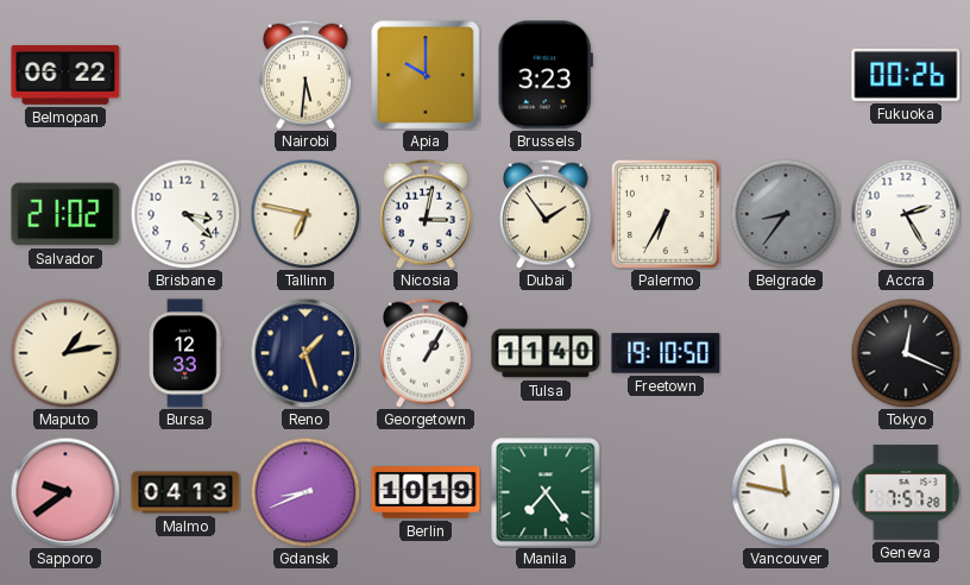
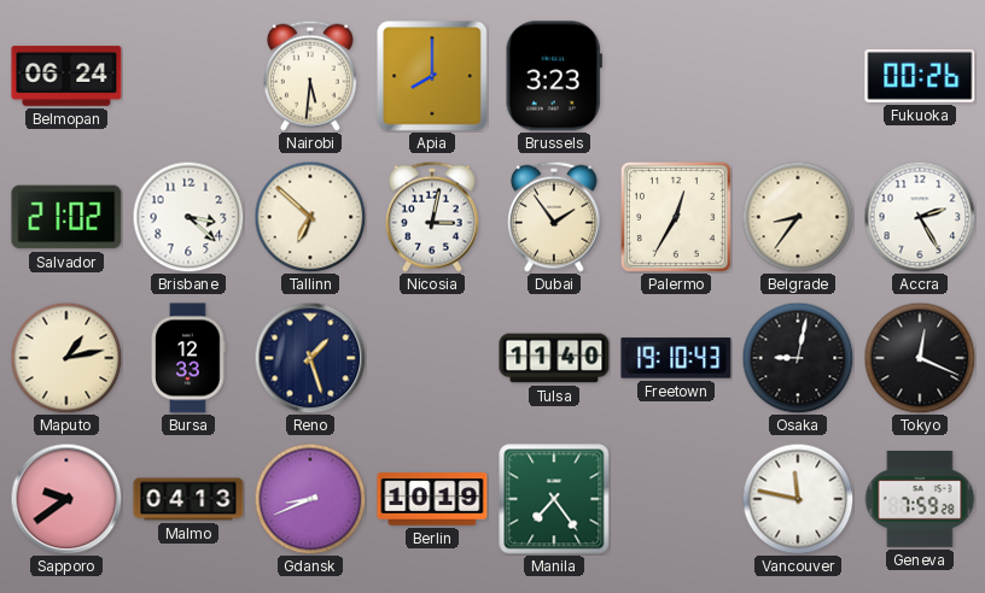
Belmopan: 06:22 -> 06:24 (66, 76)
Apia: 10:00 -> 8:00 (432, 76)
Tallinn: 6:47 -> 6:52 (310, 217)
Palermo: 6:35 -> 12:35 (676, 217)
Belgrade dial: grey -> cream (798, 217)
Georgetown: 1:05 -> none (426, 353)
Freetown: 19:10:50 -> 19:10:43 (676, 358)
Osaka: none -> 9:02 (798, 358)
Geneva: 7:57 -> 7:59 (920, 499)
